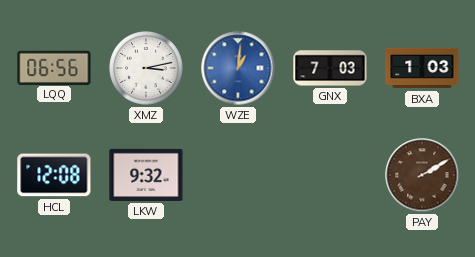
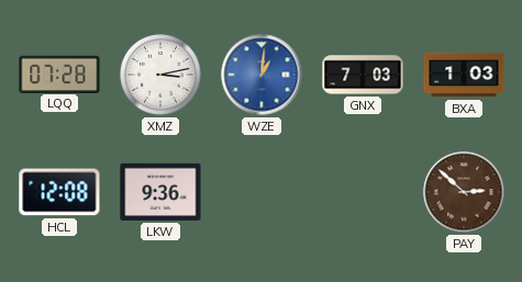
LQQ: 06:56 -> 07:28 (59, 74)
LKW: 9:32 -> 9:36 (160, 192)
PAY: 2:10 -> 2:52 (464, 192)
